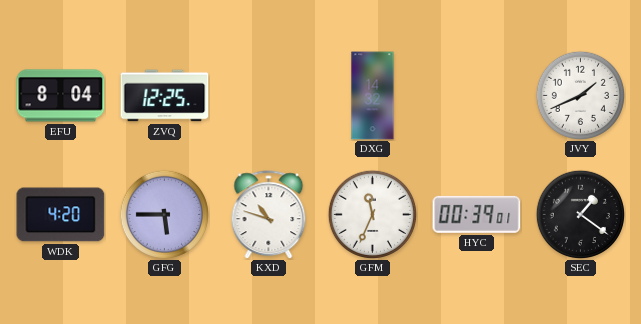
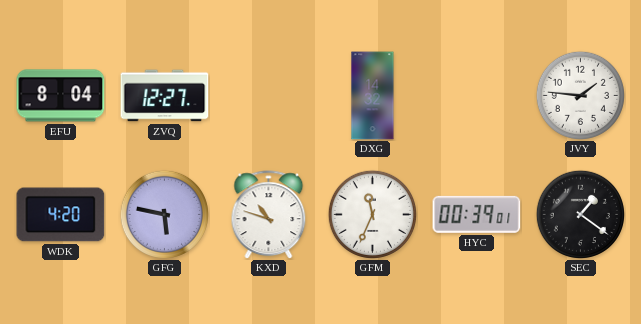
ZVQ: 12:25 -> 12:27 (165, 96)
JVY: 1:41 -> 1:46 (580, 95)
GFG: 5:45 -> 5:47 (164, 214)
